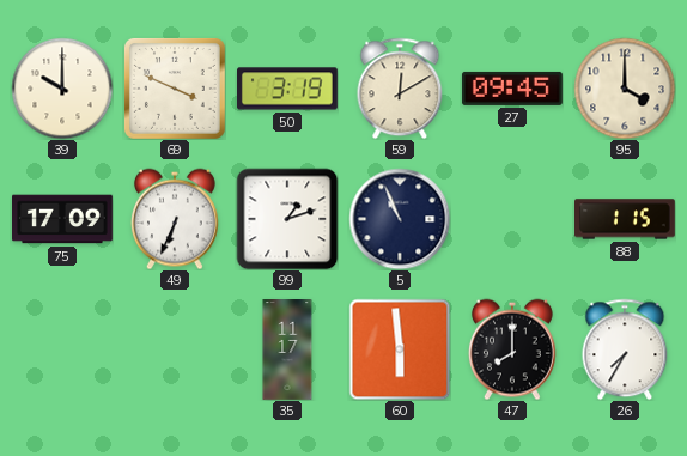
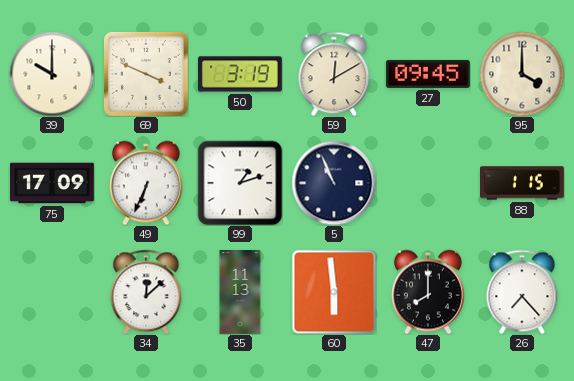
34: none -> 12:08 (146, 292)
35: 11:17 -> 11:13 (240, 293)
26: 7:35 -> 7:23 (522, 292)
